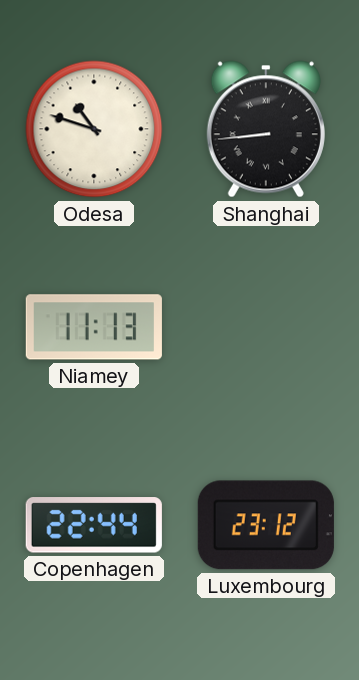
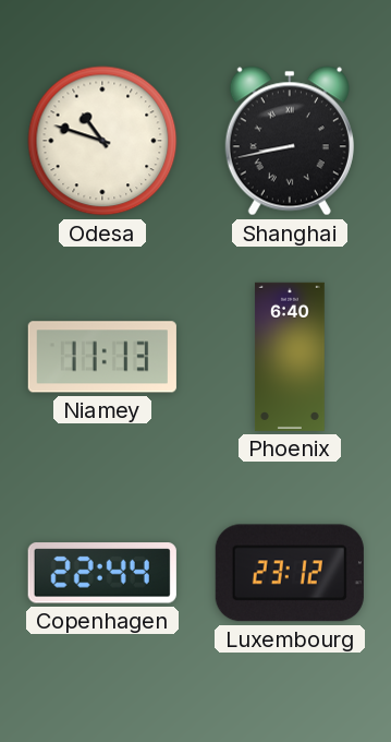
Shanghai: 8:44 -> 8:43 (290, 141)
Phoenix: none -> 6:40 (290, 357)
